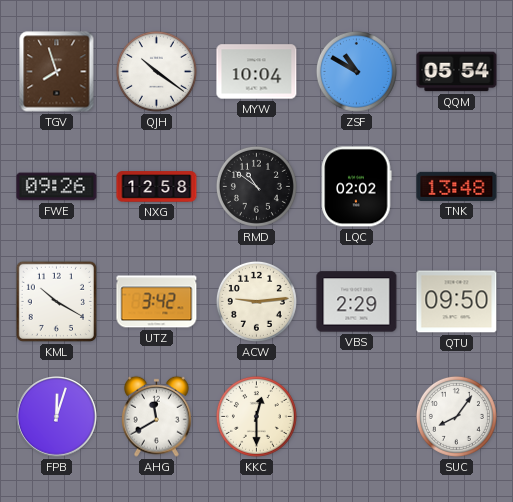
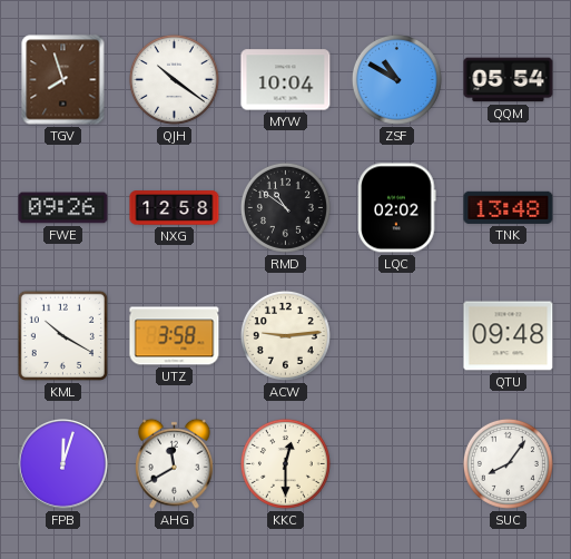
UTZ: 3:42 -> 3:58 (175, 336)
VBS: 2:29 -> none (357, 302)
QTU: 09:50 -> 09:48 (509, 336)
